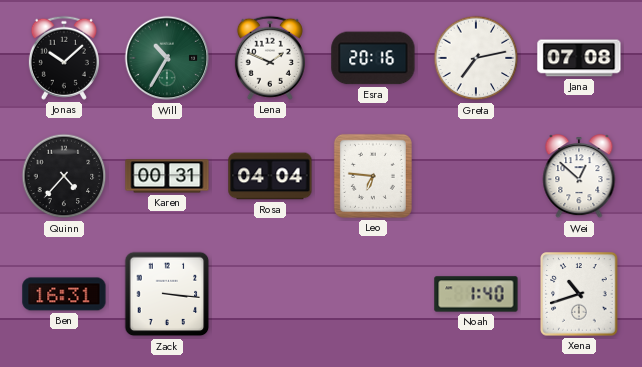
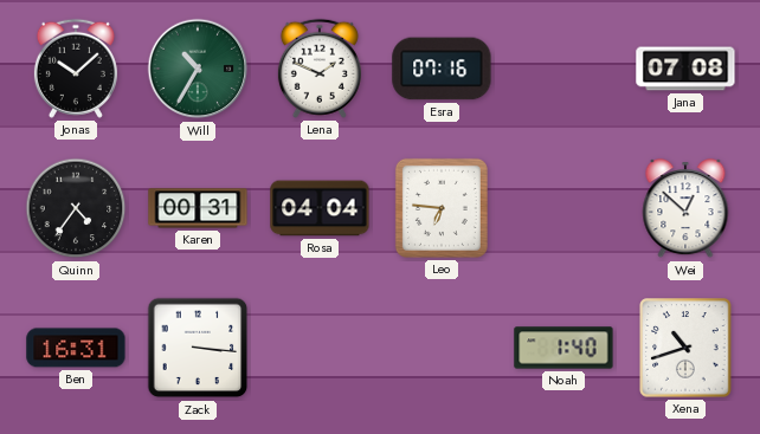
Esra: 20:16 -> 07:16 (442, 69)
Greta: 7:13 -> none (476, 58)
Quinn: 4:37 -> 4:36 (76, 208)
